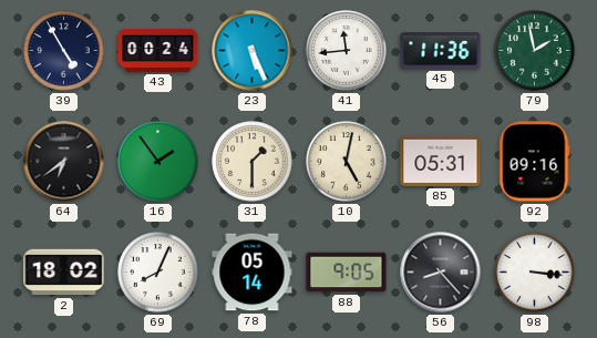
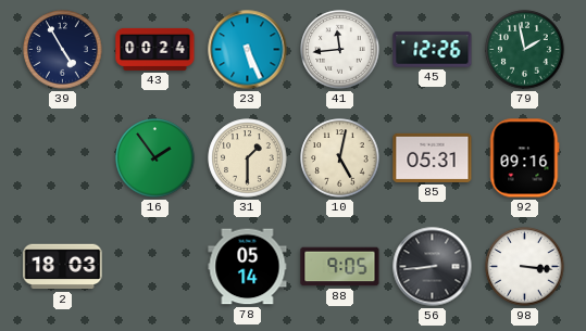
45: 11:36 -> 12:26 (433, 50)
64: 6:39 -> none (64, 162)
2: 18:02 -> 18:03 (63, 267)
69: 8:04 -> none (158, 273)
56: 8:23 -> 8:44 (433, 267)
